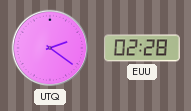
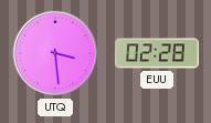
UTQ: 2:21 -> 3:29 (55, 53)
